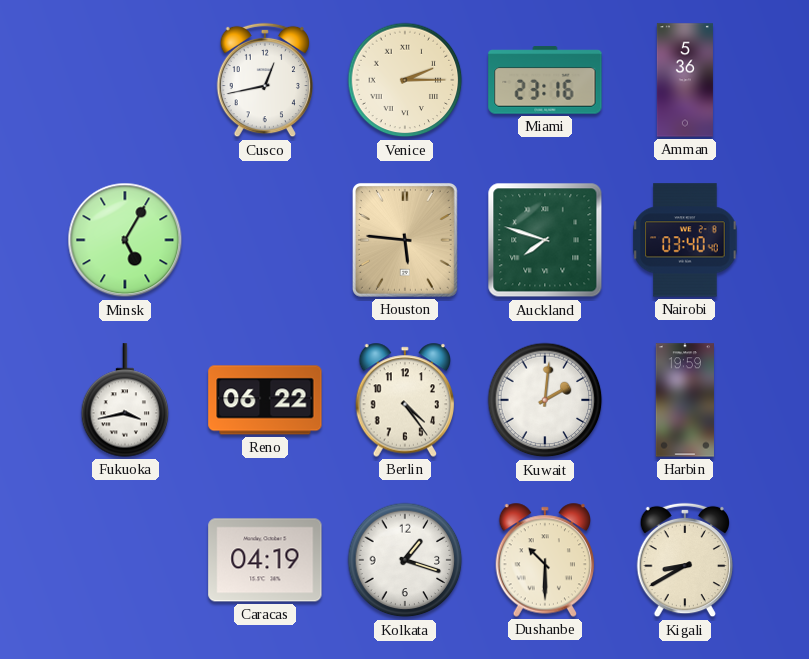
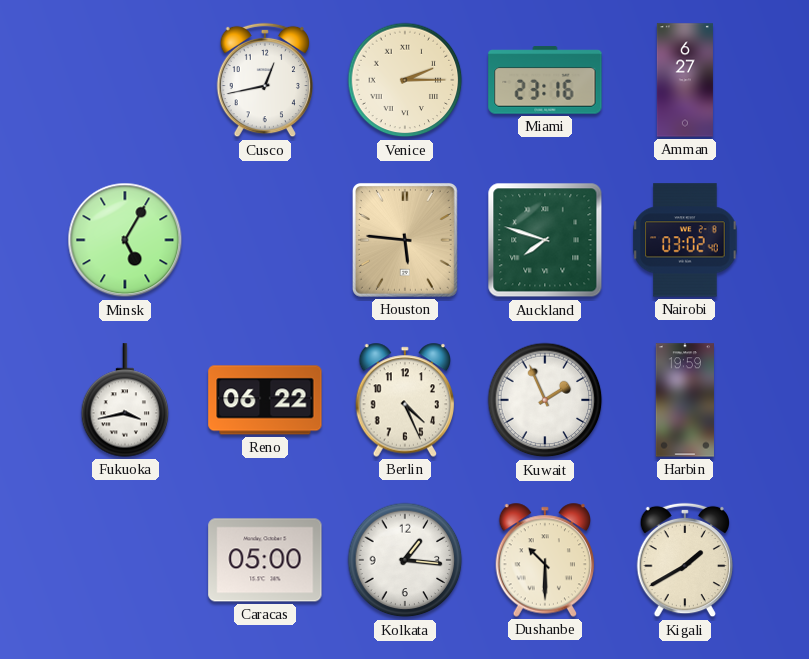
Amman: 5:36 -> 6:27 (685, 80)
Nairobi: 03:40 -> 03:02 (685, 240)
Berlin: 4:24 -> 4:26 (405, 400)
Kuwait: 2:01 -> 1:56 (545, 400)
Caracas: 04:19 -> 05:00 (265, 560)
Kolkata: 1:18 -> 1:16 (405, 560)
Kigali: 8:40 -> 1:40 (684, 560)
